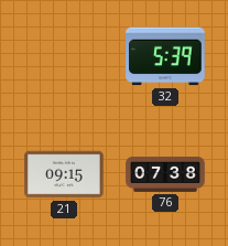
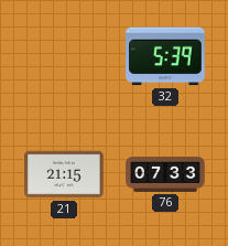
21: 09:15 -> 21:15 (64, 174)
76: 07:38 -> 07:33 (165, 174)
